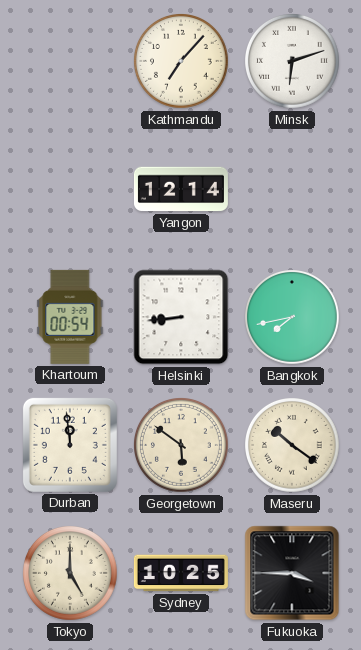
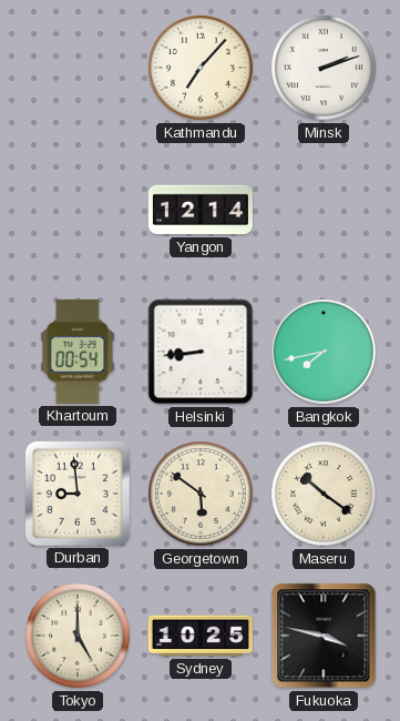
Minsk: 6:12 -> 2:12 (325, 69)
Durban: 11:59 -> 8:59 (78, 494)
Fukuoka: 3:45 -> 3:47 (324, 636)
